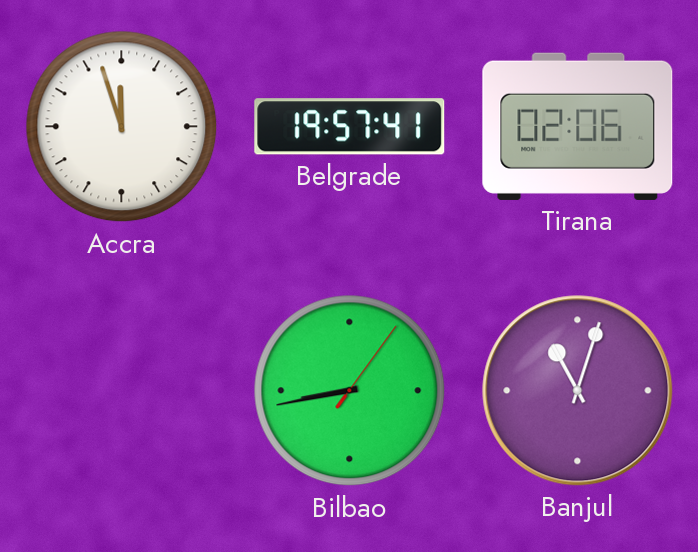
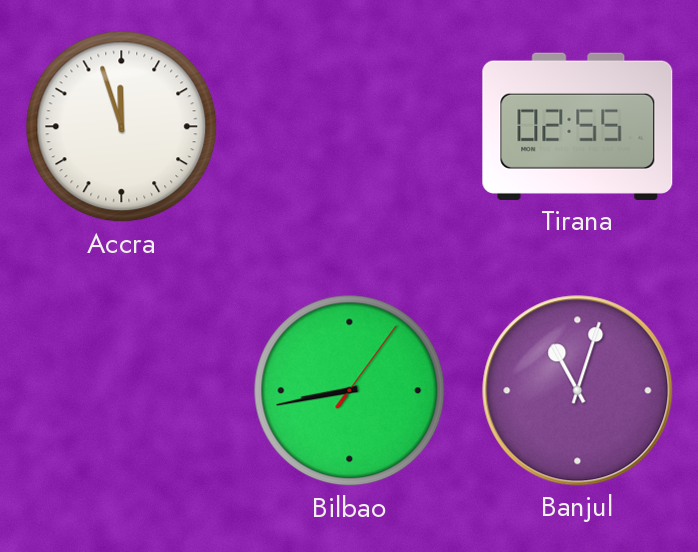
Belgrade: 19:57 -> none (350, 127)
Tirana: 02:06 -> 02:55 (578, 126)
